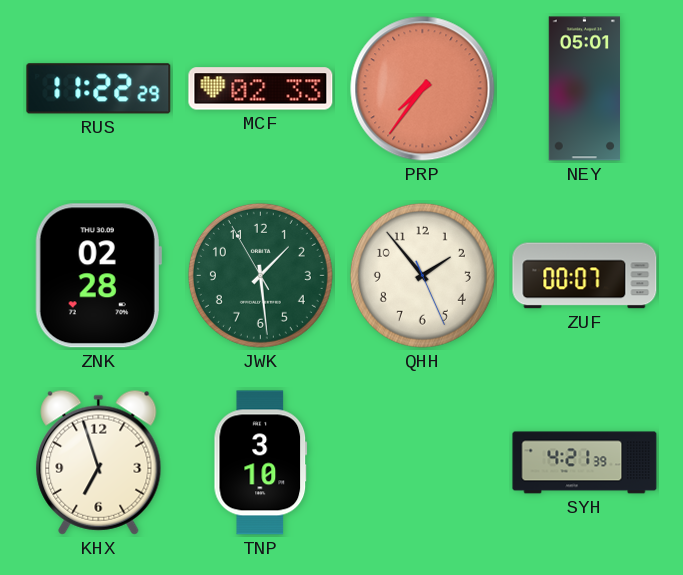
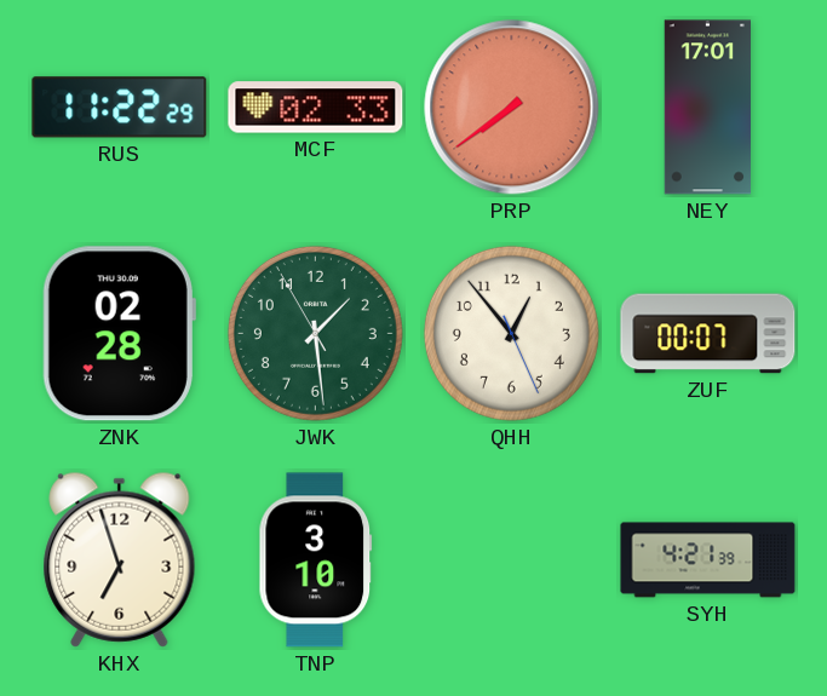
PRP: 7:36 -> 7:39 (512, 108)
NEY: 05:01 -> 17:01 (707, 108)
QHH: 1:53 -> 12:53 (511, 333)
